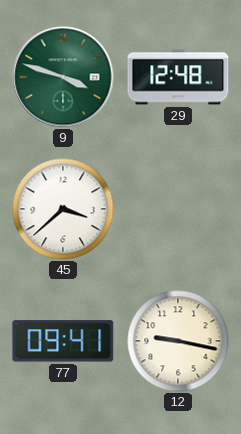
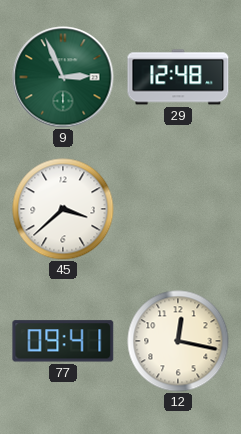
9: 3:48 -> 2:56 (63, 77)
12: 9:17 -> 12:17 (178, 341)
